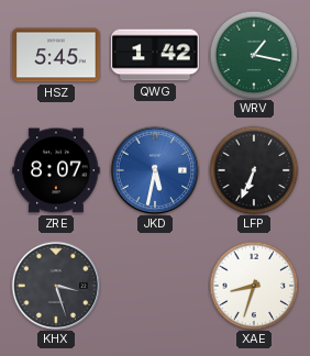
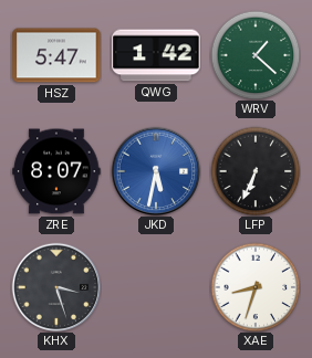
HSZ: 5:45 -> 5:47 (56, 55)
WRV: 1:17 -> 1:22 (256, 55)
